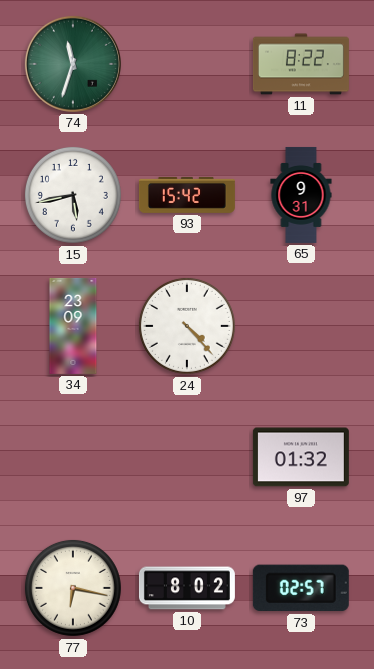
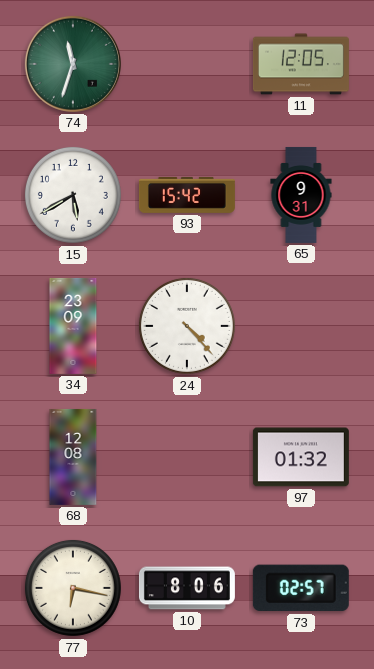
11: 8:22 -> 12:05 (301, 64)
15: 5:43 -> 5:40 (73, 195)
68: none -> 12:08 (73, 457)
10: 8:02 -> 8:06 (187, 588)
